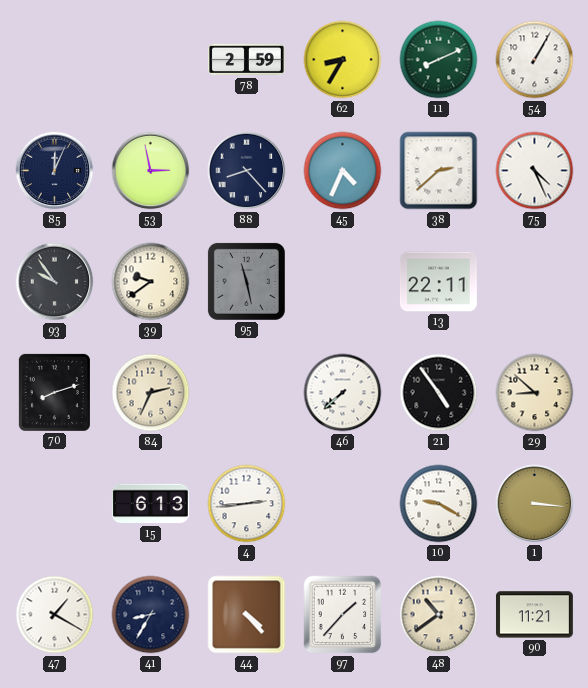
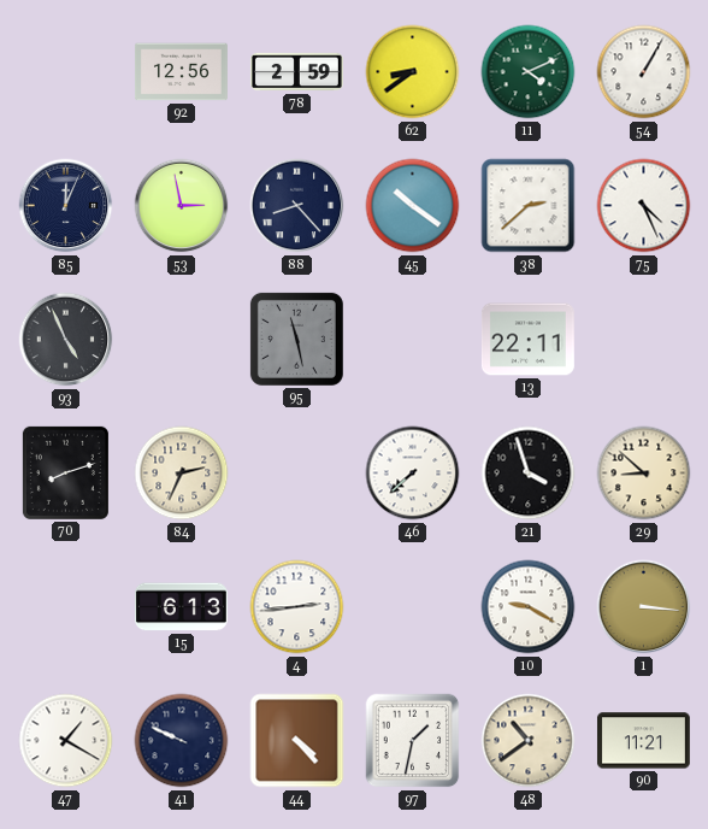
92: none -> 12:56 (181, 72)
62: 8:35 -> 8:39 (413, 72)
11: 8:11 -> 4:11 (529, 72)
45: 4:34 -> 10:21 (413, 206)
93: 9:54 -> 4:56 (66, 340)
39: 9:39 -> none (151, 282)
21: 4:54 -> 3:57 (529, 474)
41: 8:35 -> 9:49 (182, 741)
97: 1:37 -> 1:32 (413, 741)
